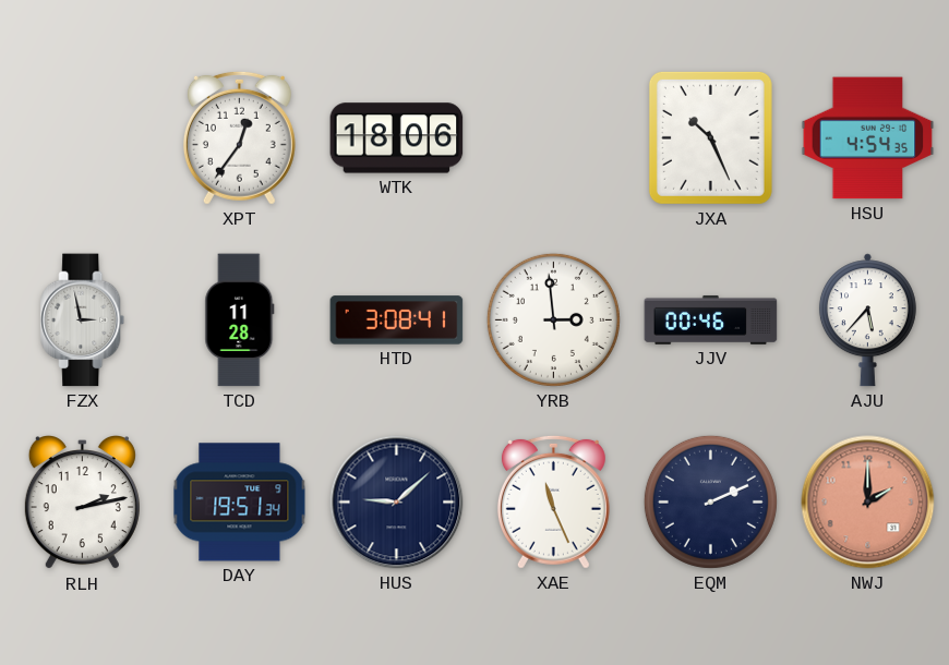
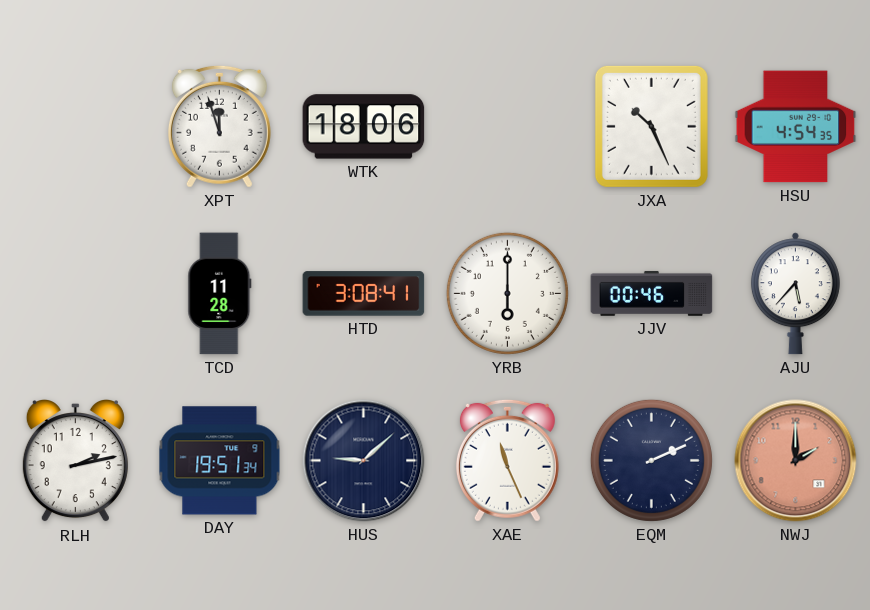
XPT: 12:36 -> 11:57 (219, 126)
FZX: 2:58 -> none (83, 321)
YRB: 2:59 -> 6:00 (507, 293)
